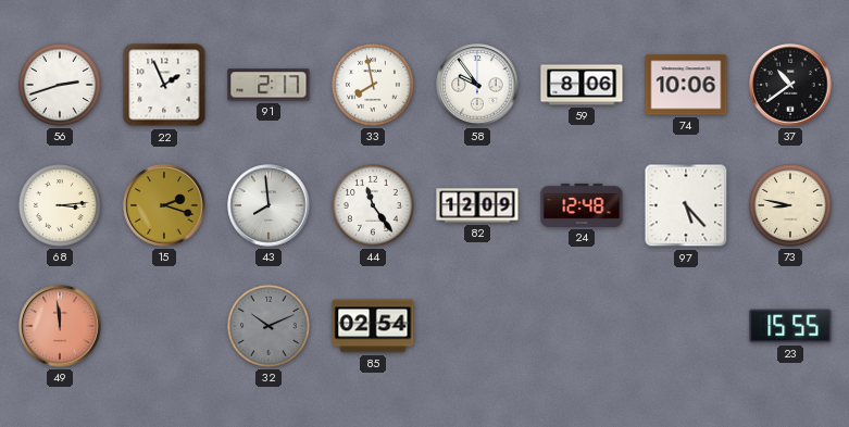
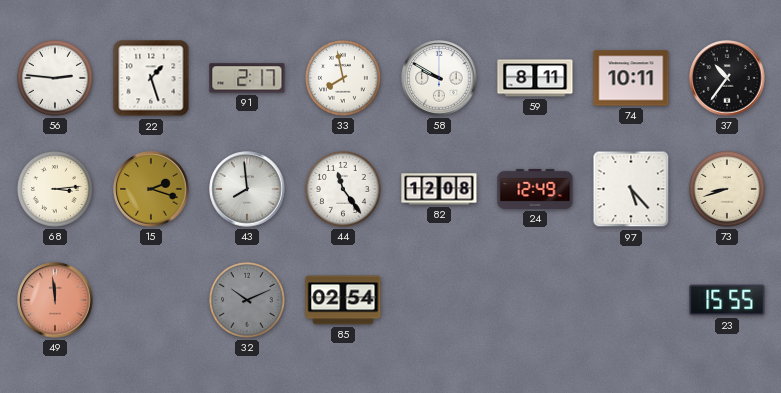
56: 2:42 -> 2:46 (55, 78)
22: 1:56 -> 1:27 (151, 78)
58: 9:54 -> 9:50 (439, 78)
59: 8:06 -> 8:11 (535, 78)
74: 10:06 -> 10:11 (631, 78)
37: 10:39 -> 10:36 (727, 78)
82: 12:09 -> 12:08 (439, 189)
24: 12:48 -> 12:49 (535, 189)
73: 8:47 -> 8:42 (727, 189)
